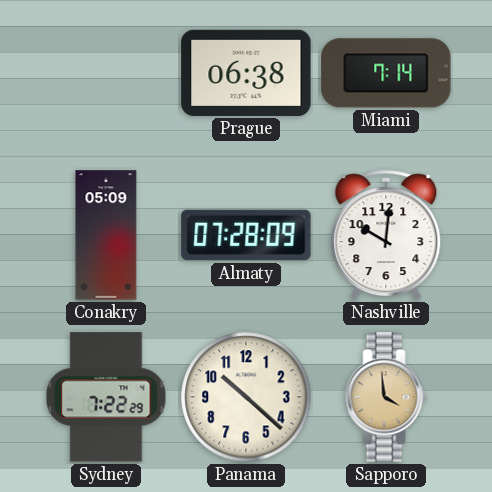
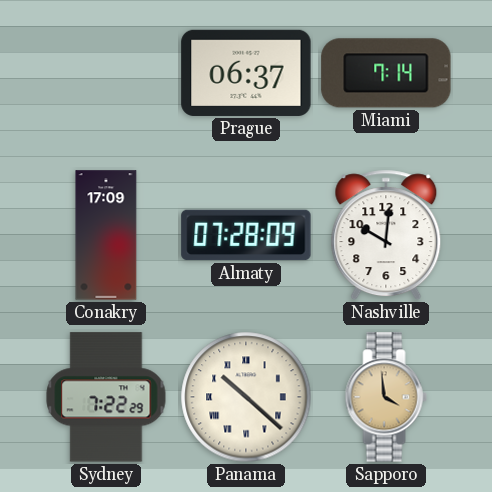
Prague: 06:38 -> 06:37 (246, 73)
Conakry: 05:09 -> 17:09 (106, 235)
Panama numerals: Arabic -> Roman (246, 397)
